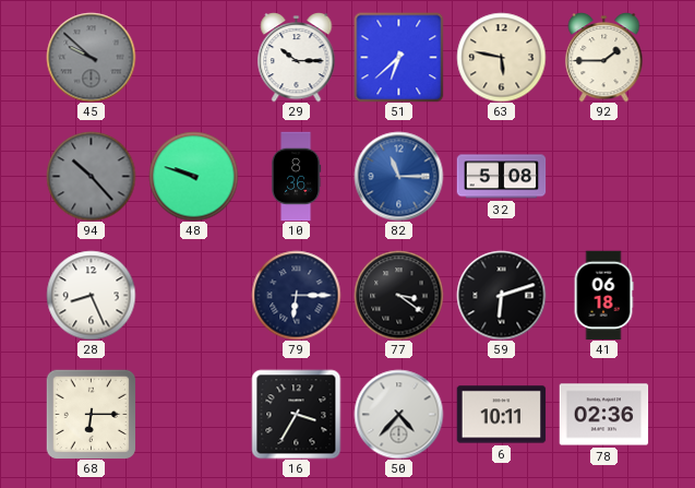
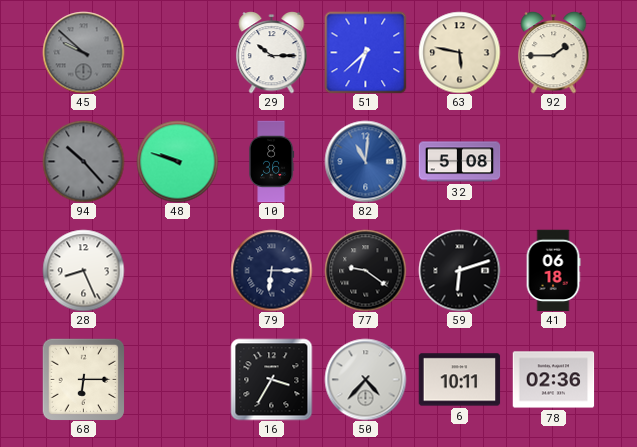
82: 11:15 -> 11:01 (365, 161)
77: 3:21 -> 9:21 (365, 270)
